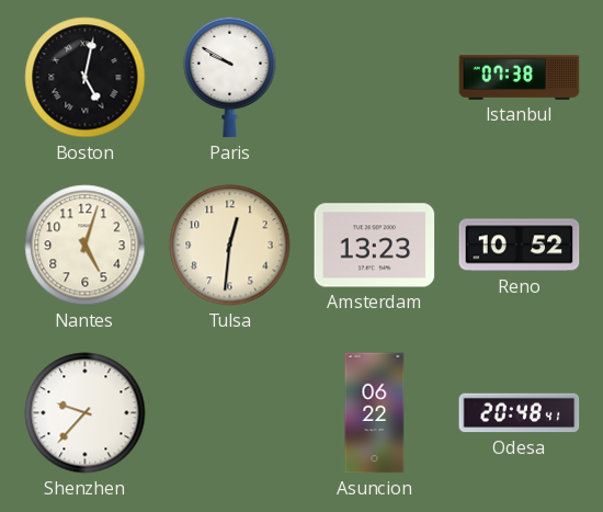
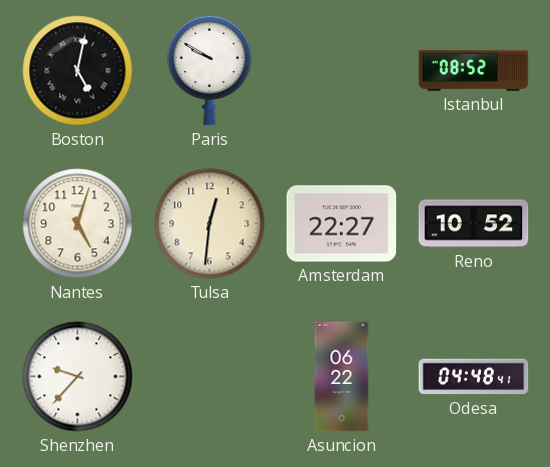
Istanbul: 07:38 -> 08:52 (474, 71)
Amsterdam: 13:23 -> 22:27 (342, 224)
Odesa: 20:48 -> 04:48 (474, 377)
